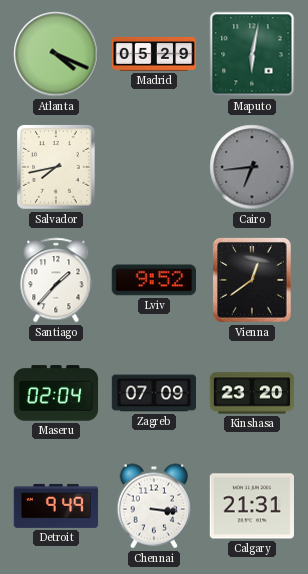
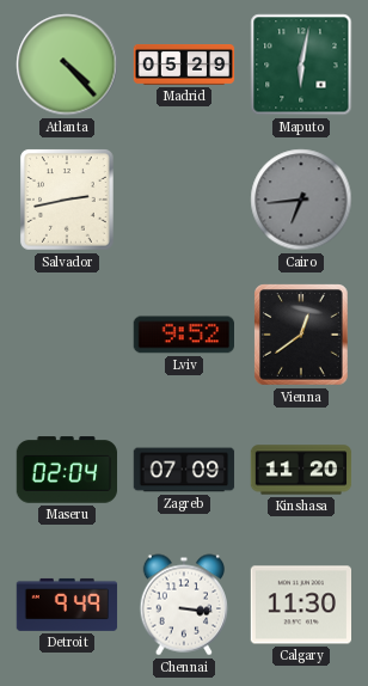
Atlanta: 4:19 -> 4:23 (67, 65)
Salvador: 7:43 -> 2:43 (67, 200)
Santiago: 1:37 -> none (56, 280)
Kinshasa: 23:20 -> 11:20 (301, 470)
Calgary: 21:31 -> 11:30 (300, 605)
